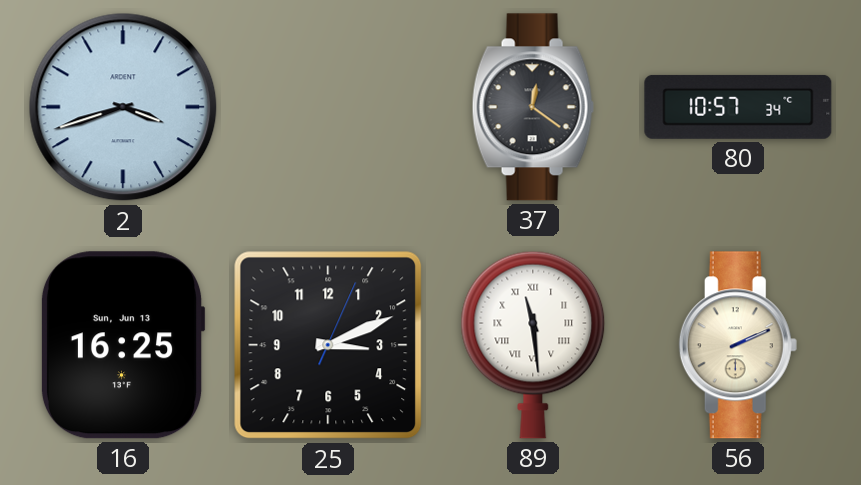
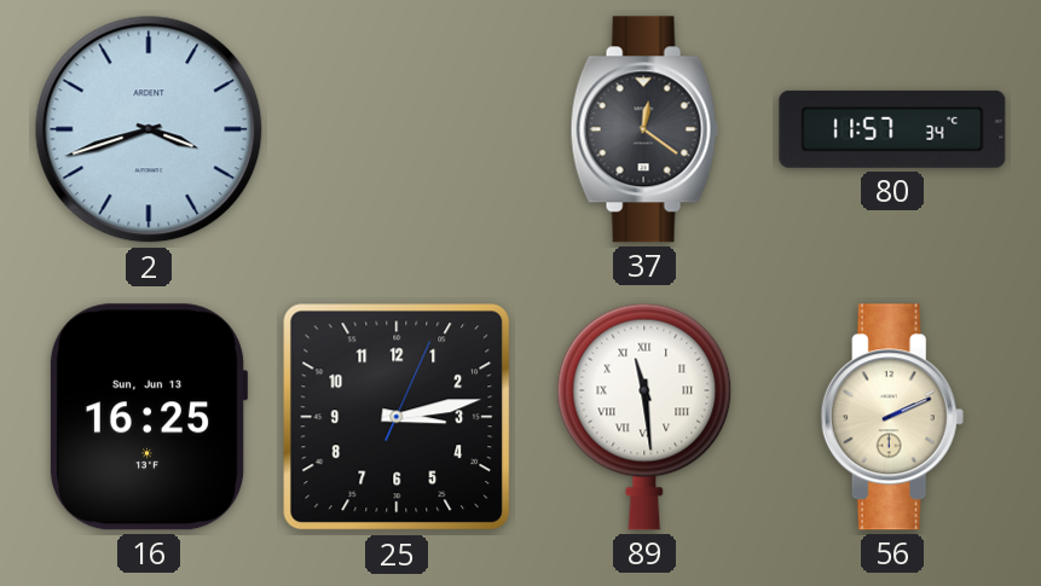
80: 10:57 -> 11:57 (892, 129)
25: 3:11 -> 3:13 (397, 417)
